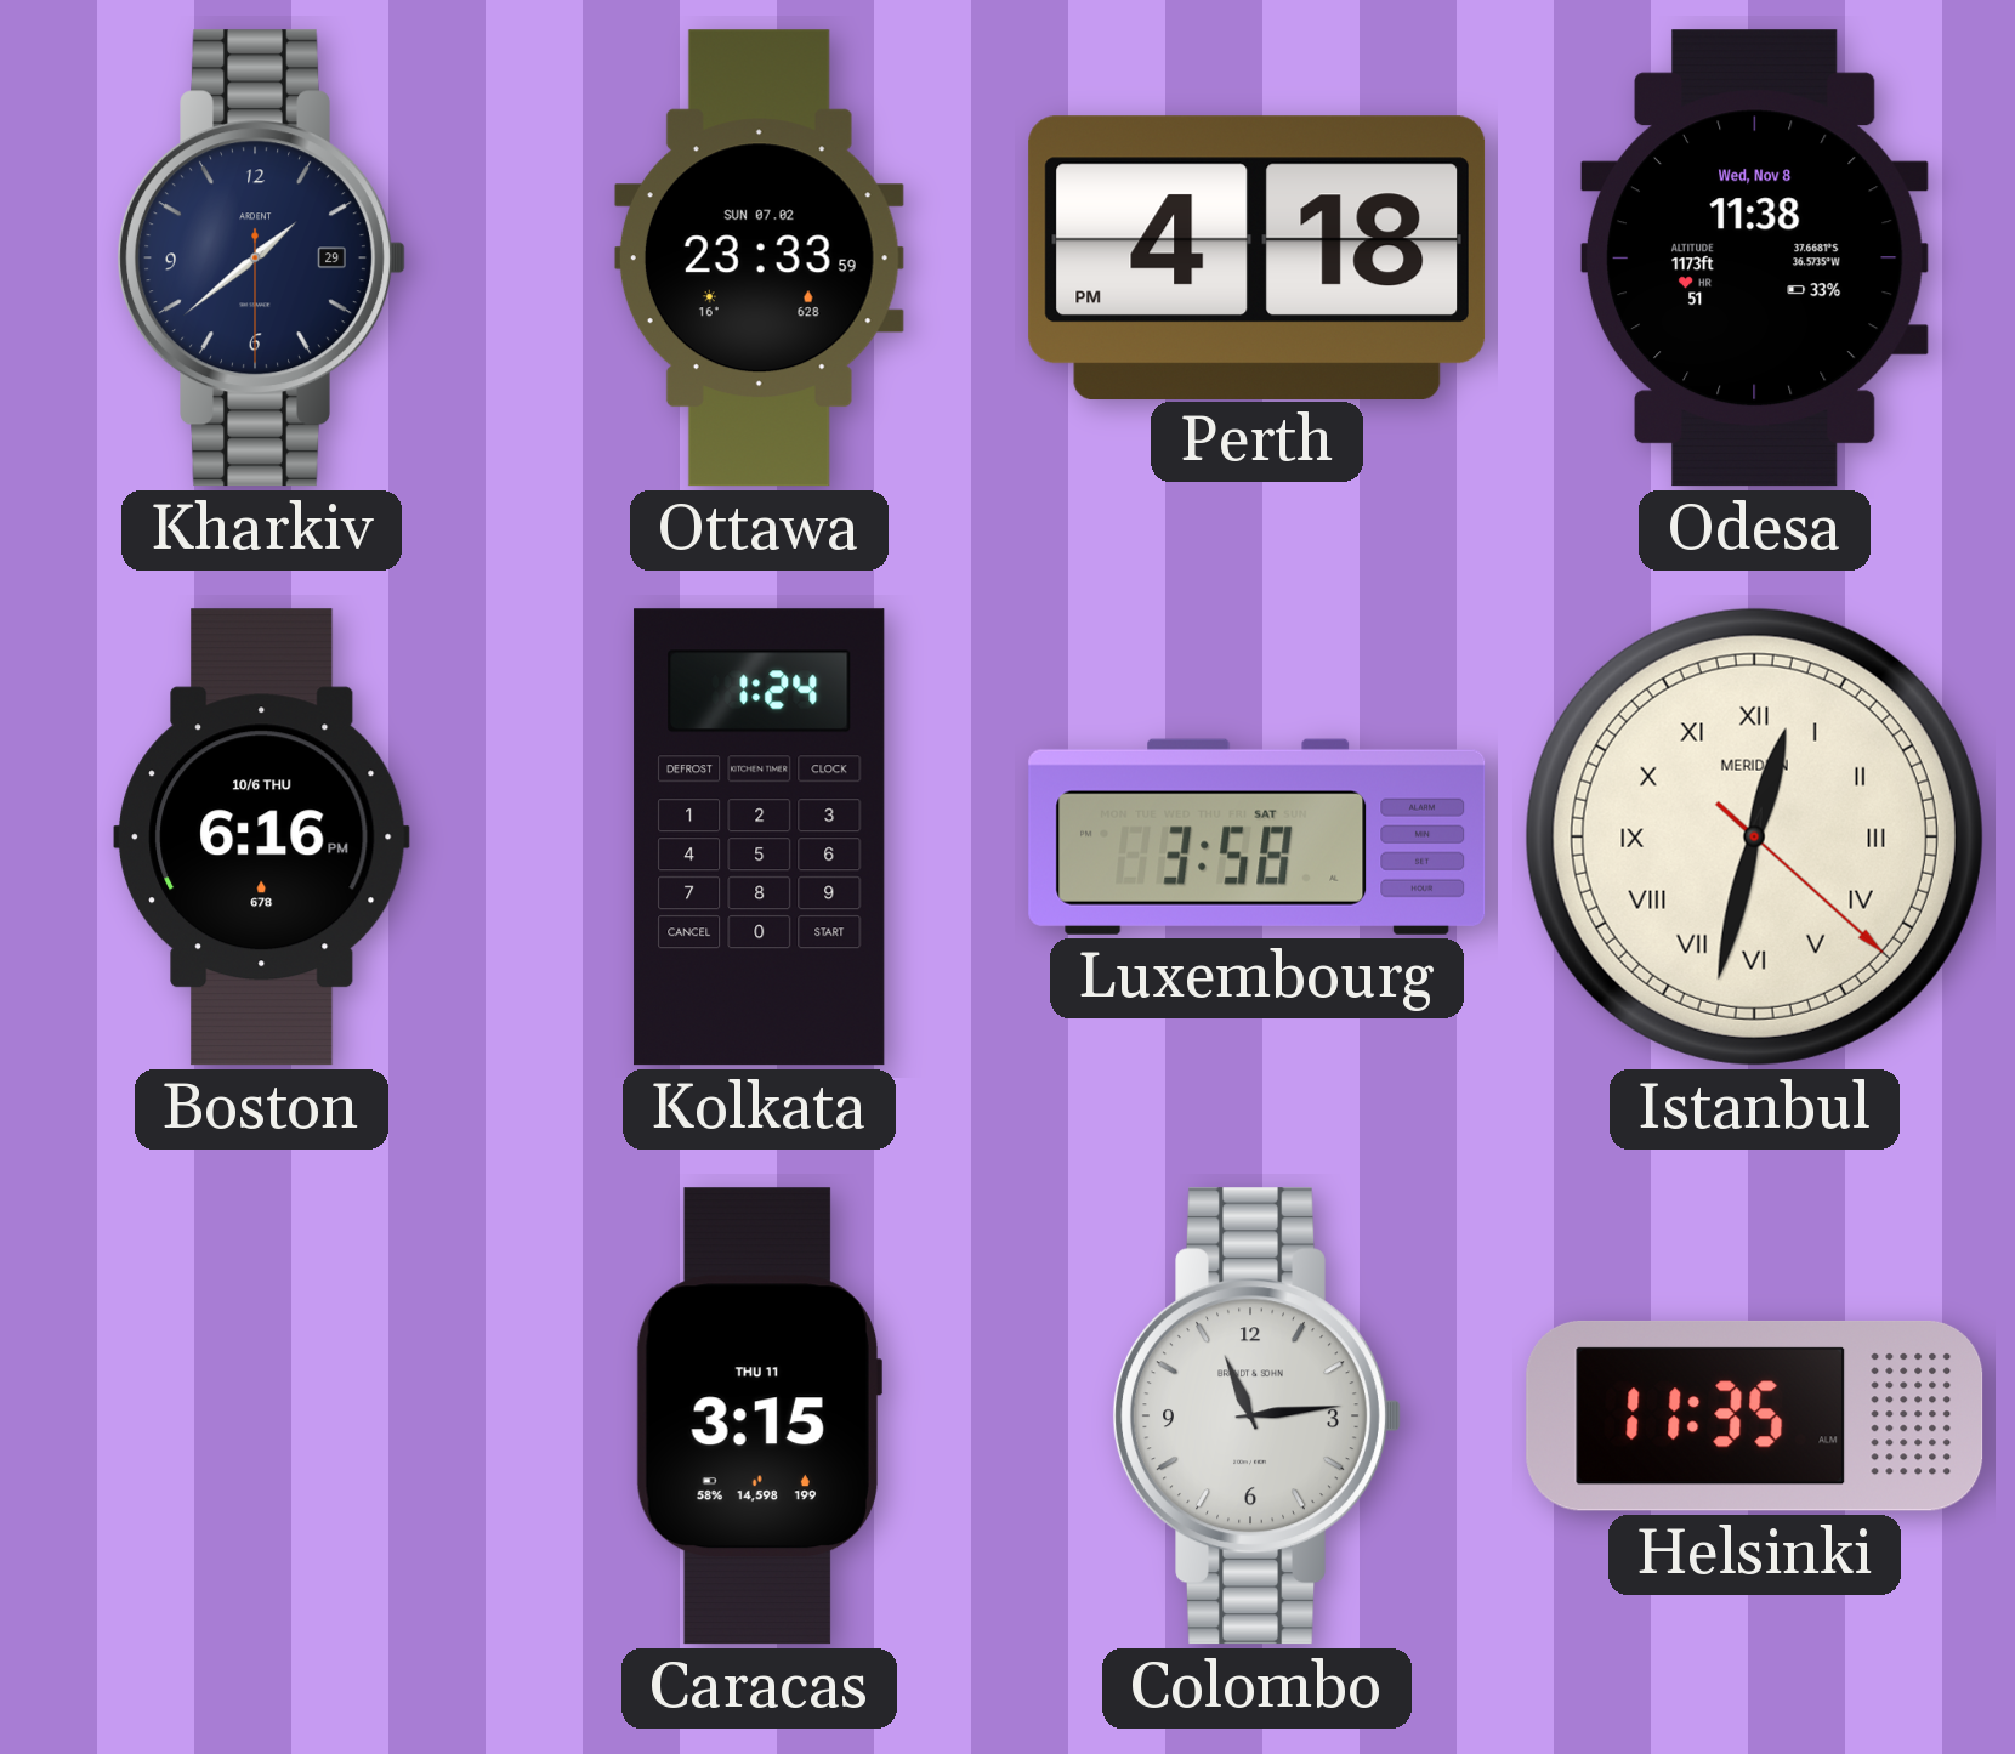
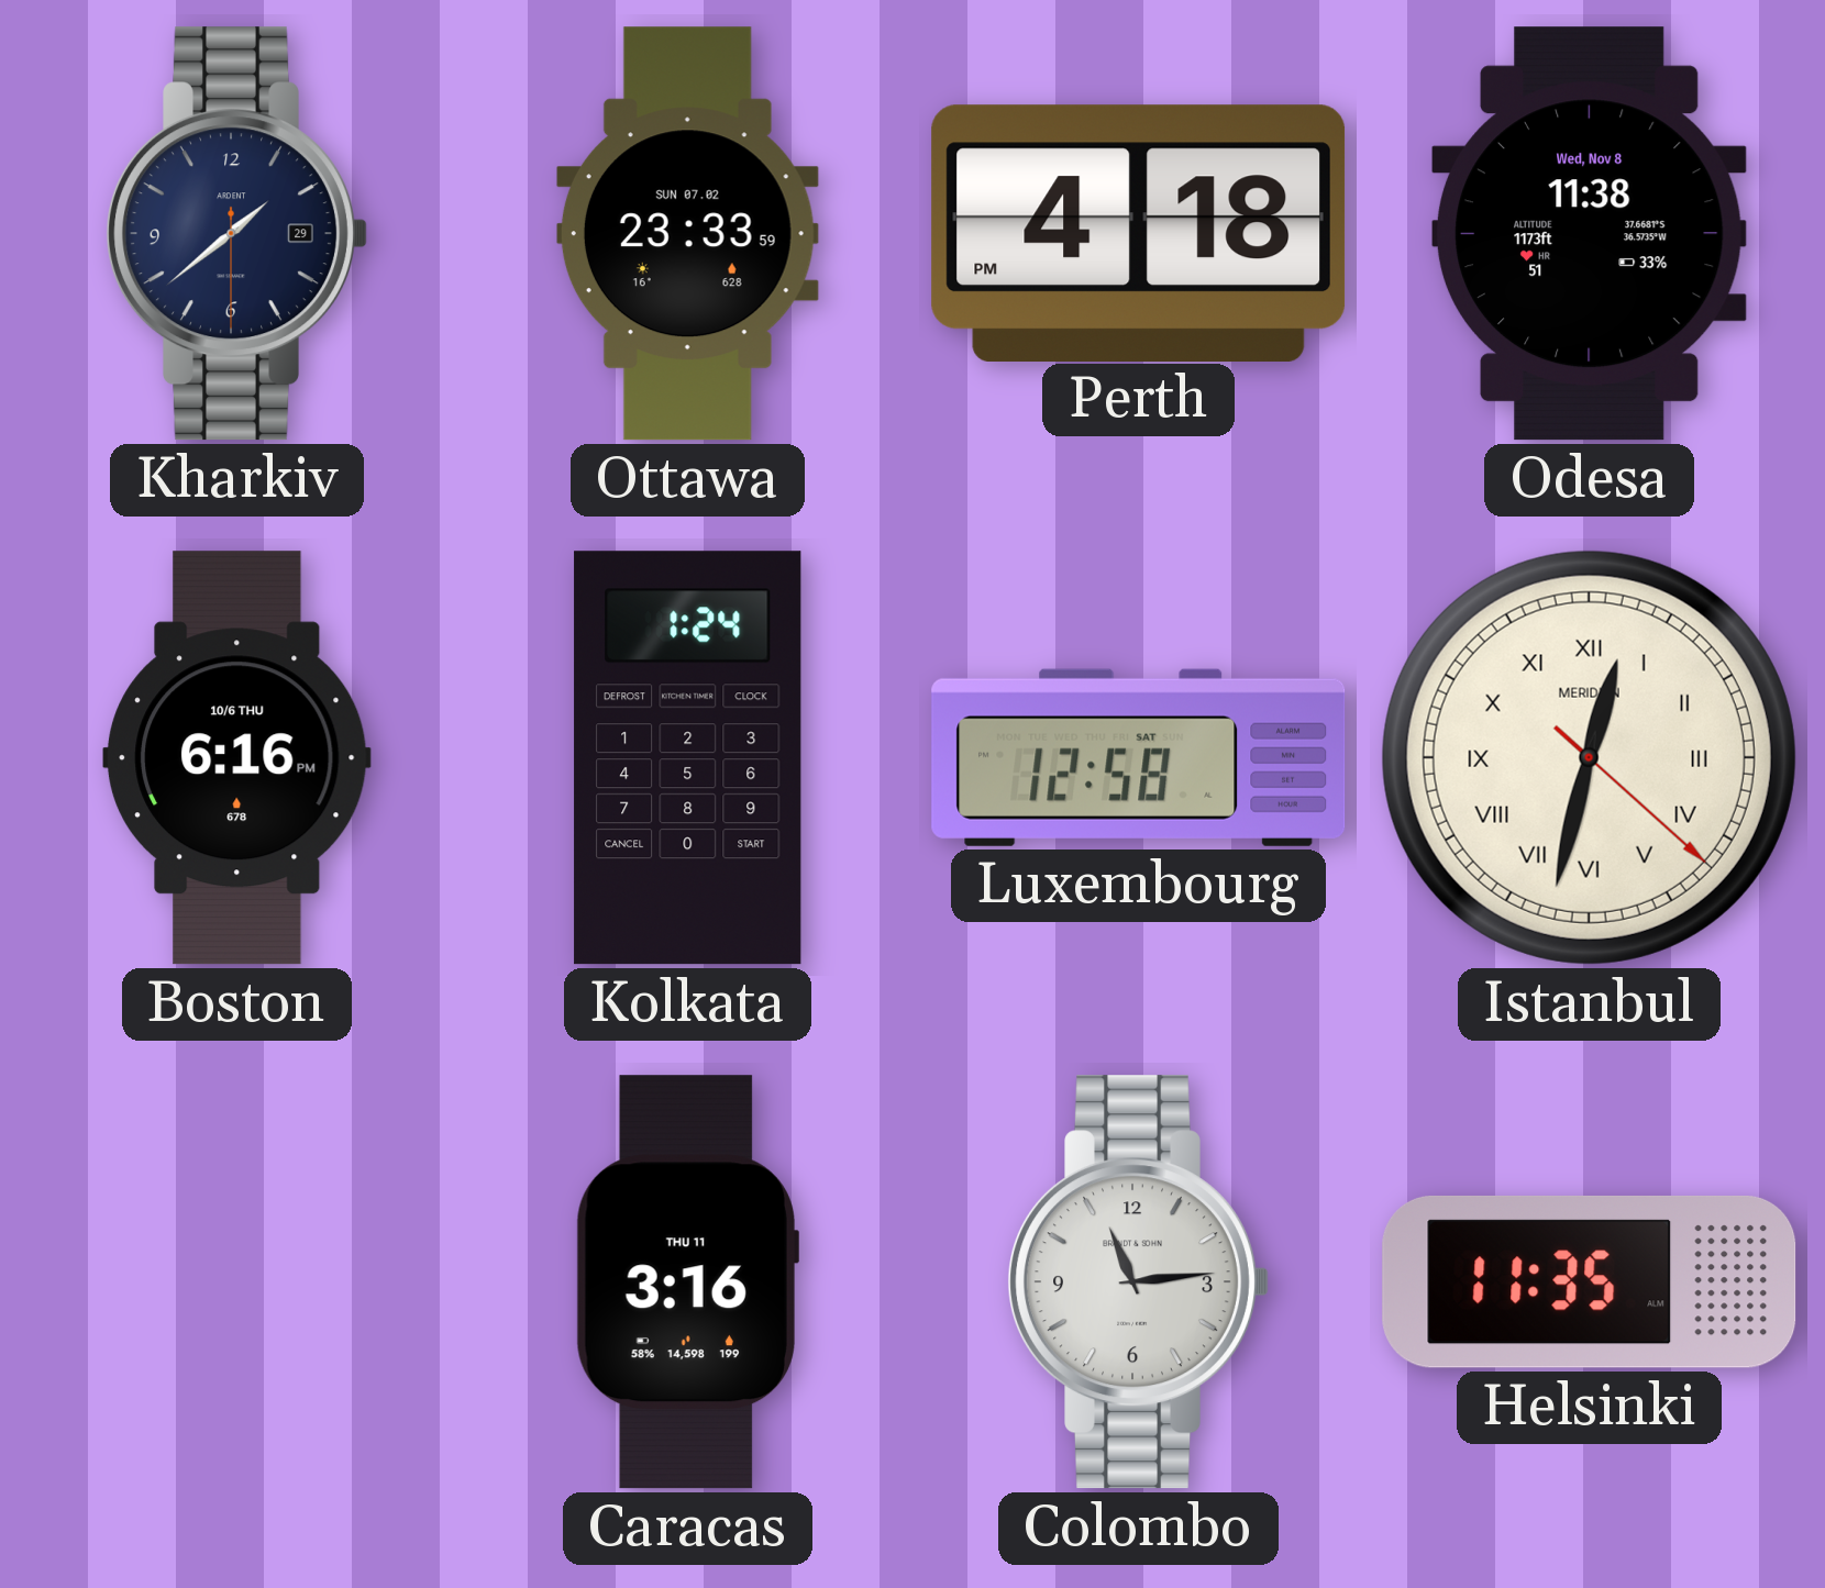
Luxembourg: 3:58 -> 12:58 (1139, 757)
Caracas: 3:15 -> 3:16 (687, 1282)
